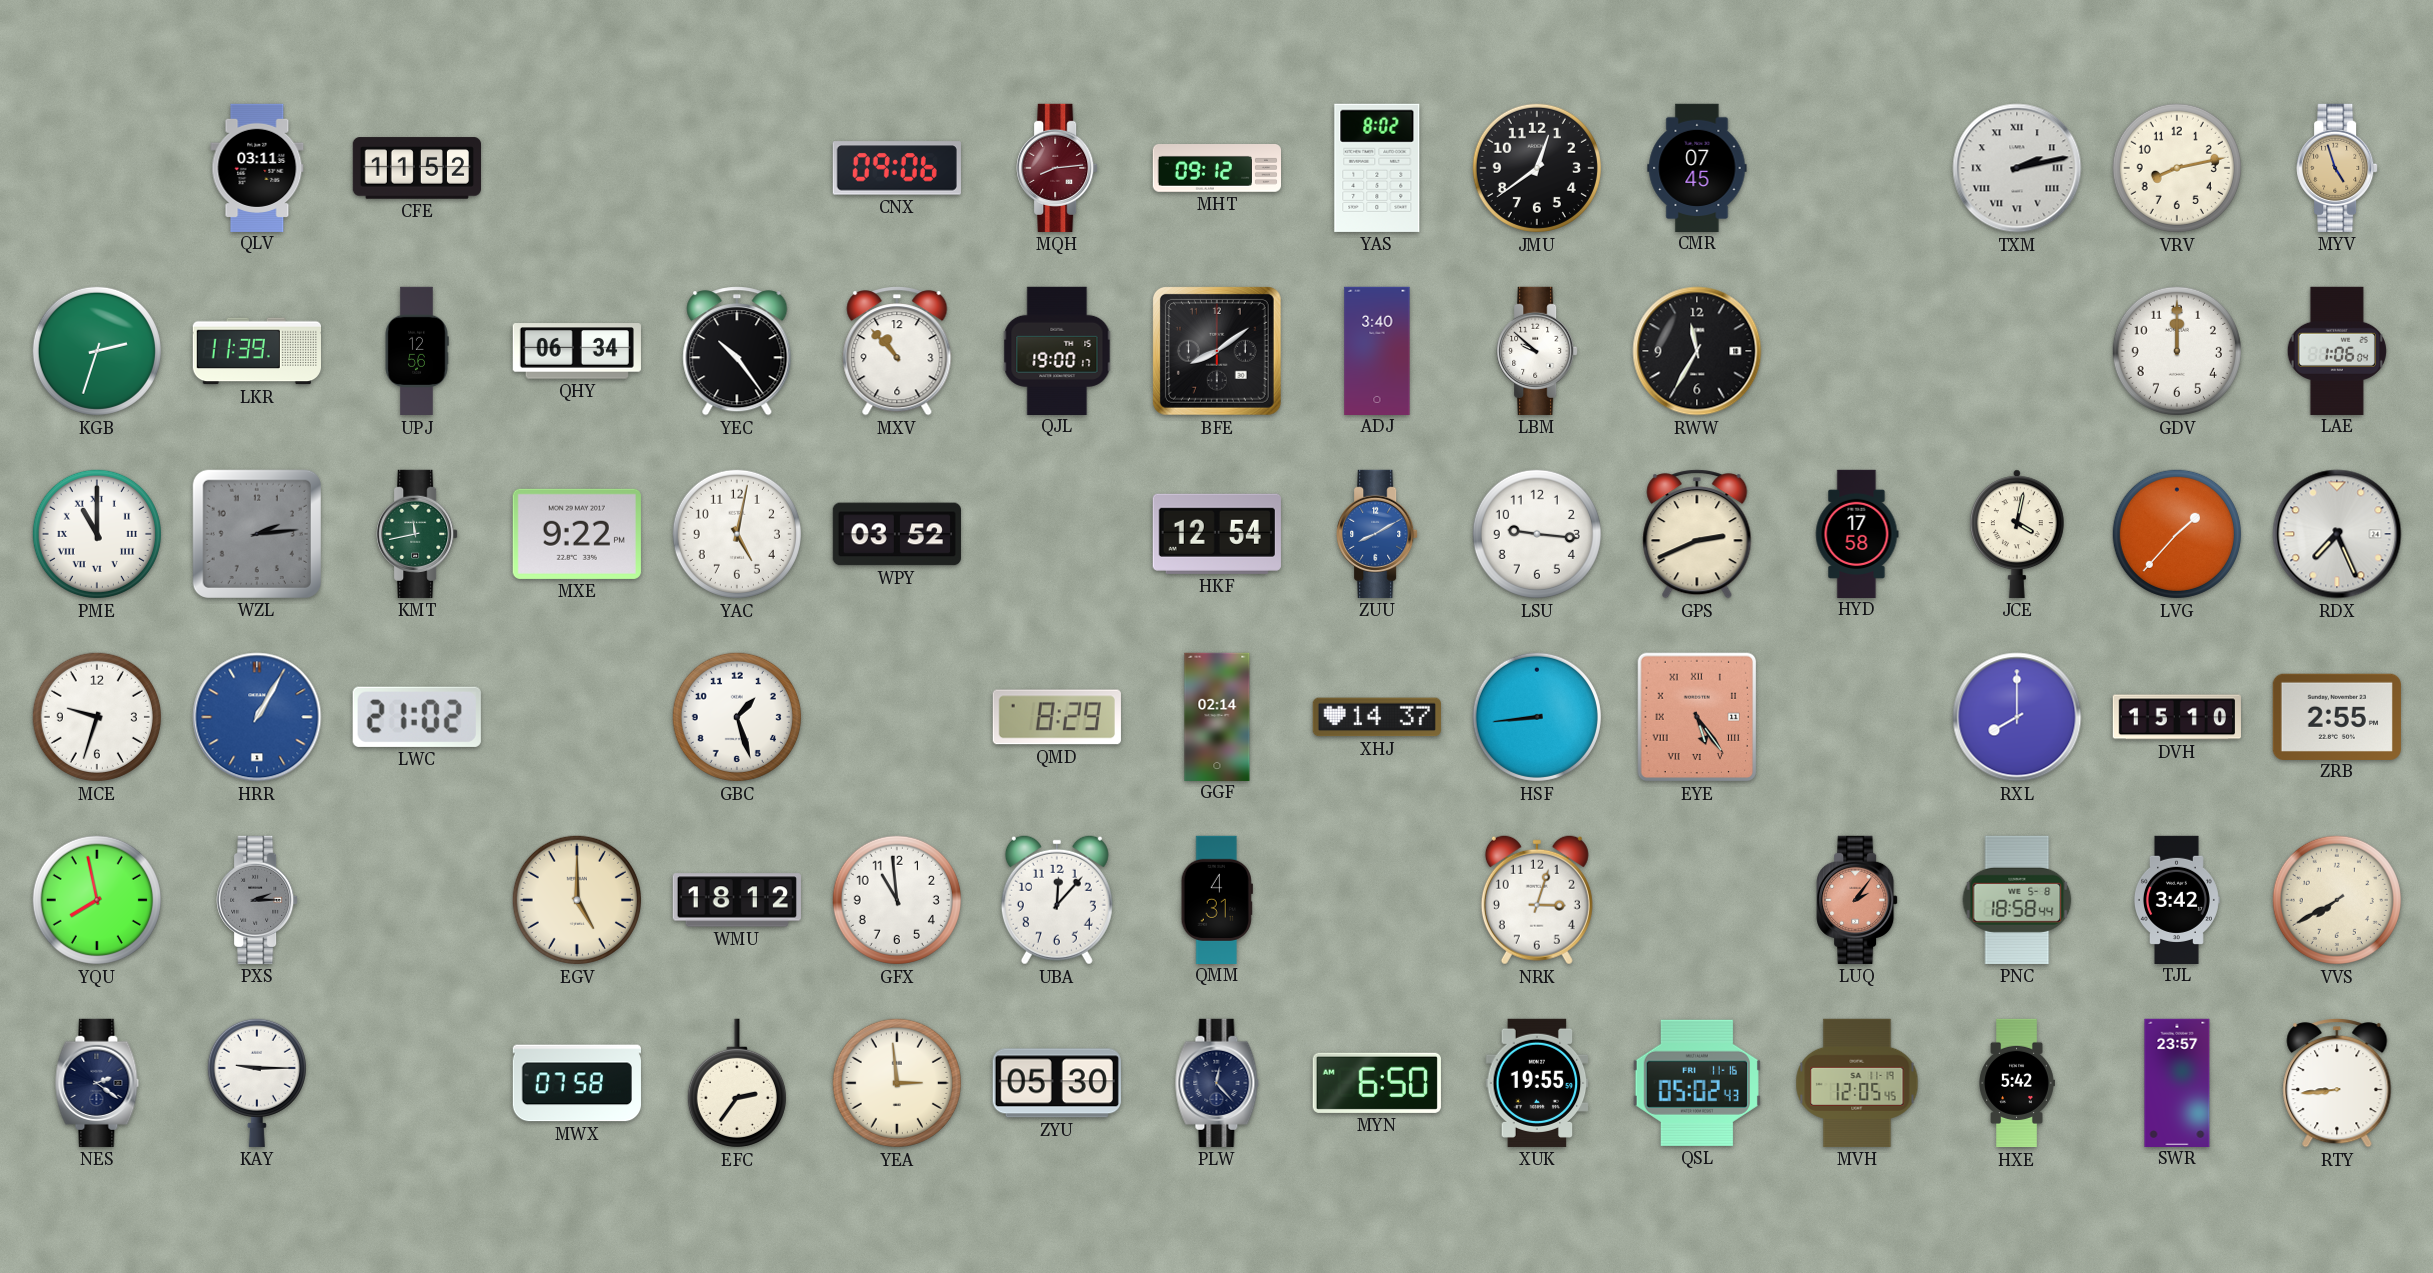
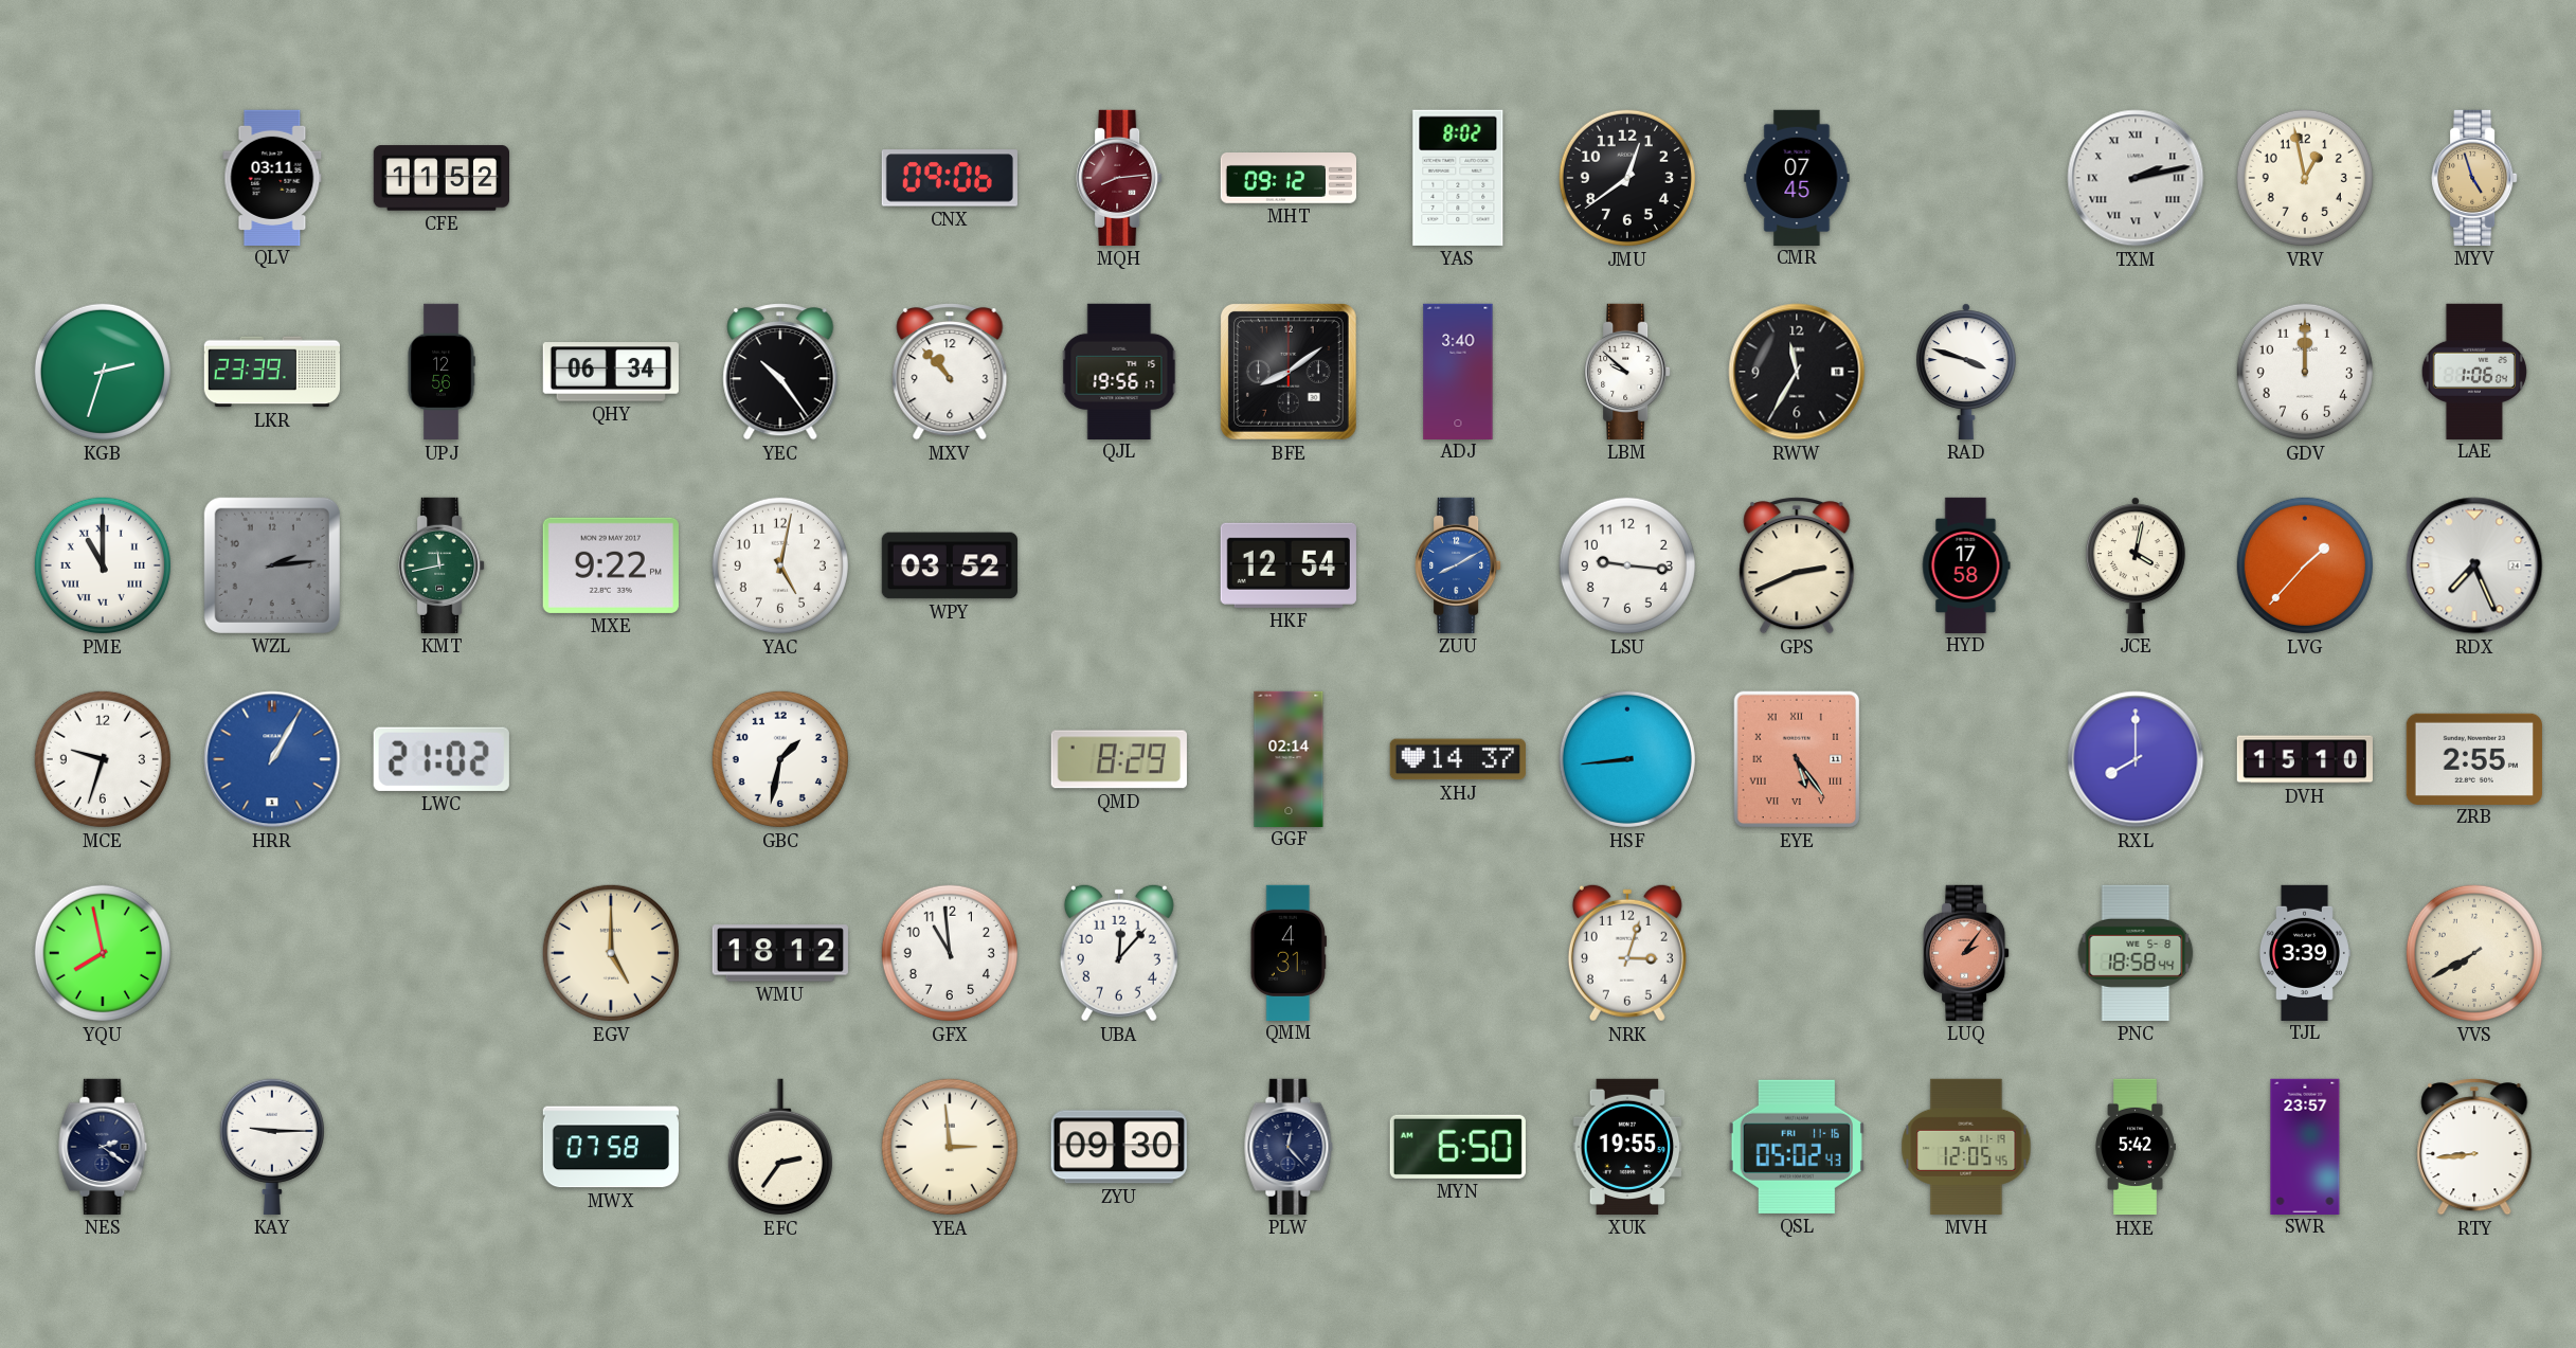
VRV: 8:13 -> 12:58 (2305, 178)
LKR: 11:39 -> 23:39 (271, 372)
QJL: 19:00 -> 19:56 (1119, 371)
RAD: none -> 3:48 (1966, 372)
GBC: 1:27 -> 1:32 (780, 759)
PXS: 2:15 -> none (257, 900)
TJL: 3:42 -> 3:39 (2304, 952)
ZYU: 05:30 -> 09:30 (1119, 1147)
